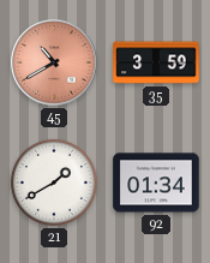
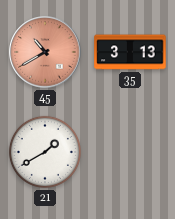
35: 3:59 -> 3:13 (130, 52)
92: 01:34 -> none (156, 183)
